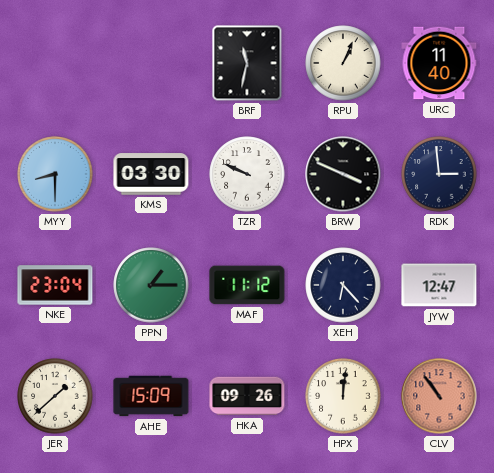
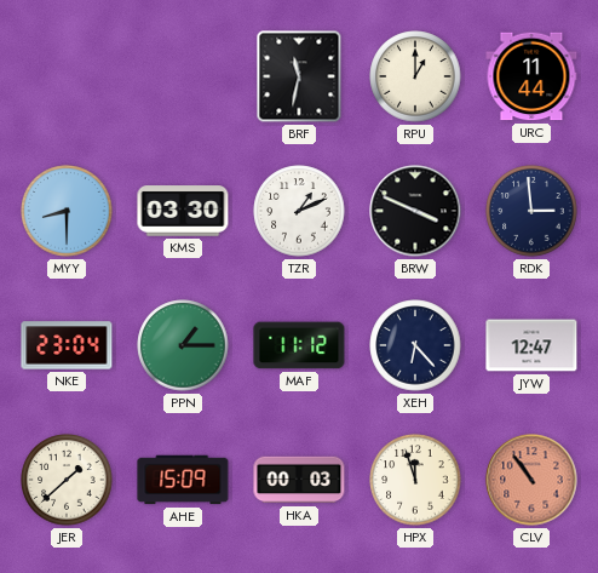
RPU: 1:04 -> 1:00 (415, 76)
URC: 11:40 -> 11:44 (531, 76)
TZR: 9:49 -> 1:11 (299, 211)
HKA: 09:26 -> 00:03 (299, 480)
HPX: 12:01 -> 11:57 (415, 480)
